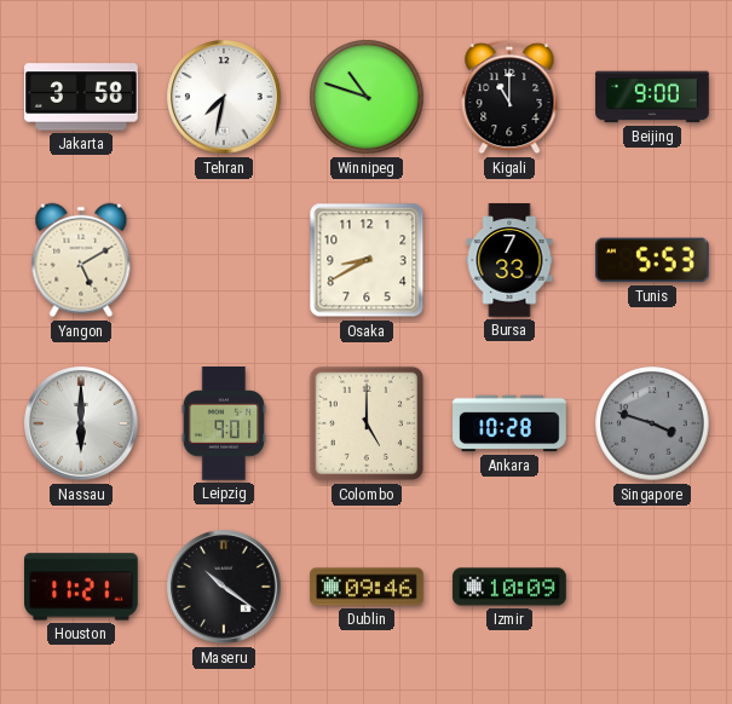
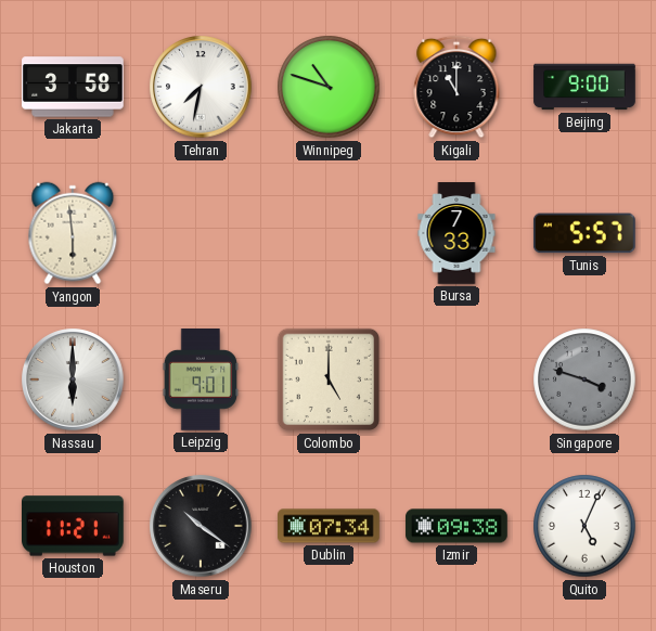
Yangon: 5:10 -> 5:59 (73, 233)
Osaka: 8:40 -> none (367, 260)
Tunis: 5:53 -> 5:57 (584, 233)
Ankara: 10:28 -> none (509, 423)
Dublin: 09:46 -> 07:34 (329, 526)
Izmir: 10:09 -> 09:38 (456, 526)
Quito: none -> 5:04 (584, 526)
